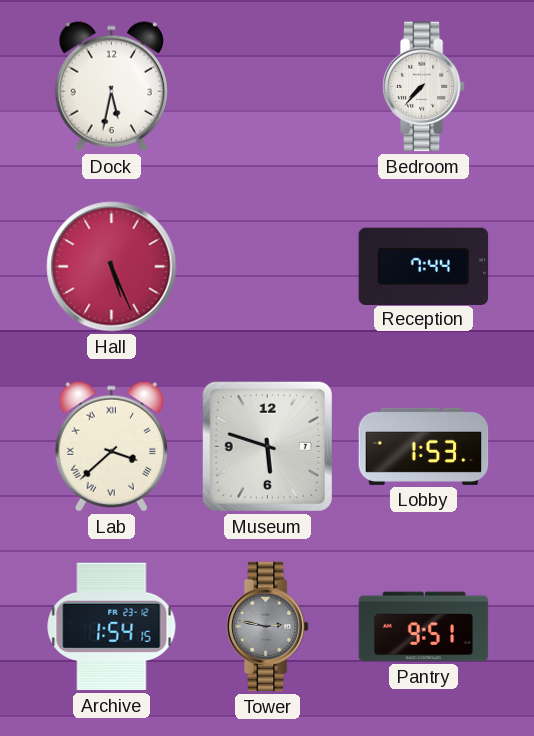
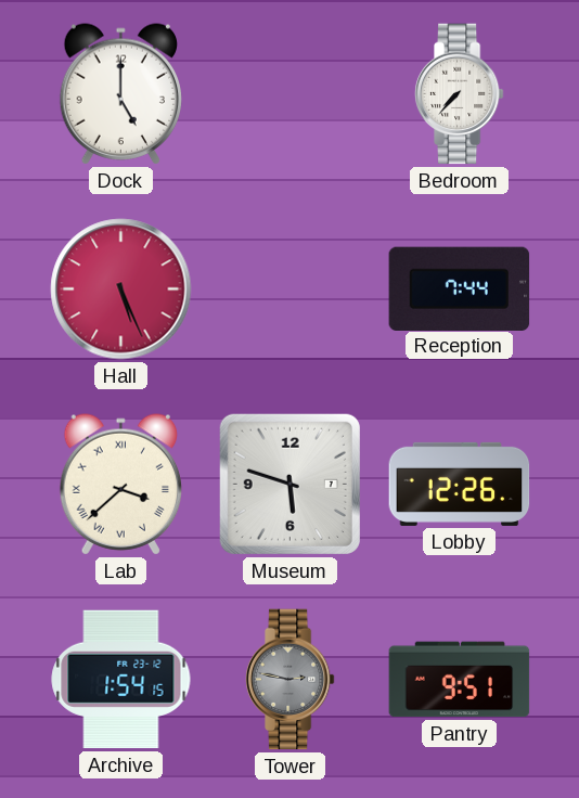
Dock: 5:32 -> 5:00 (120, 94)
Lobby: 1:53 -> 12:26 (460, 484)
